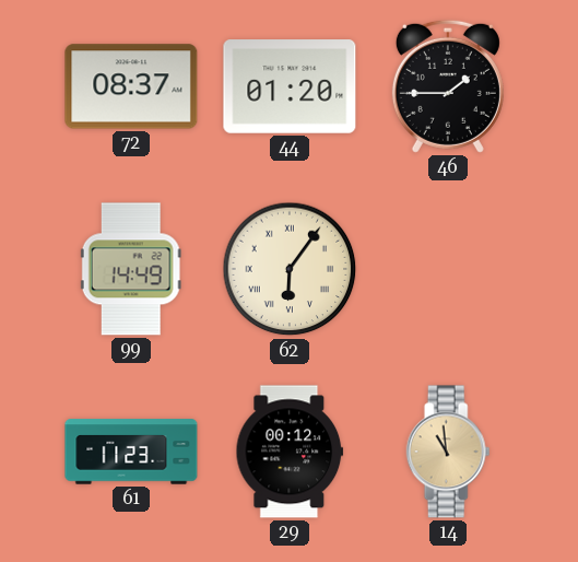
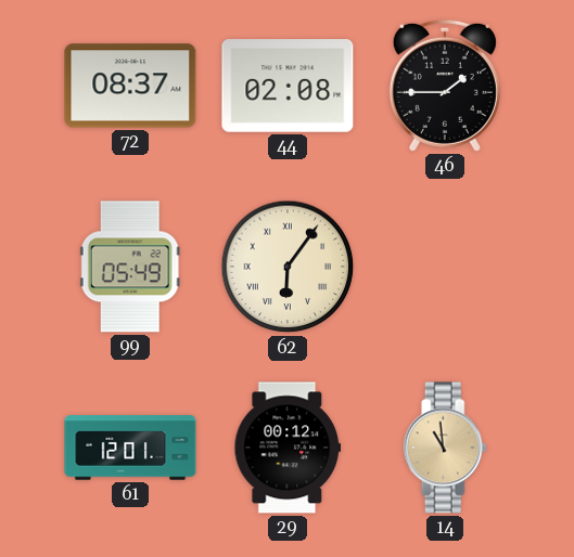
44: 01:20 -> 02:08 (288, 86)
99: 14:49 -> 05:49 (130, 267)
61: 11:23 -> 12:01 (130, 448)
